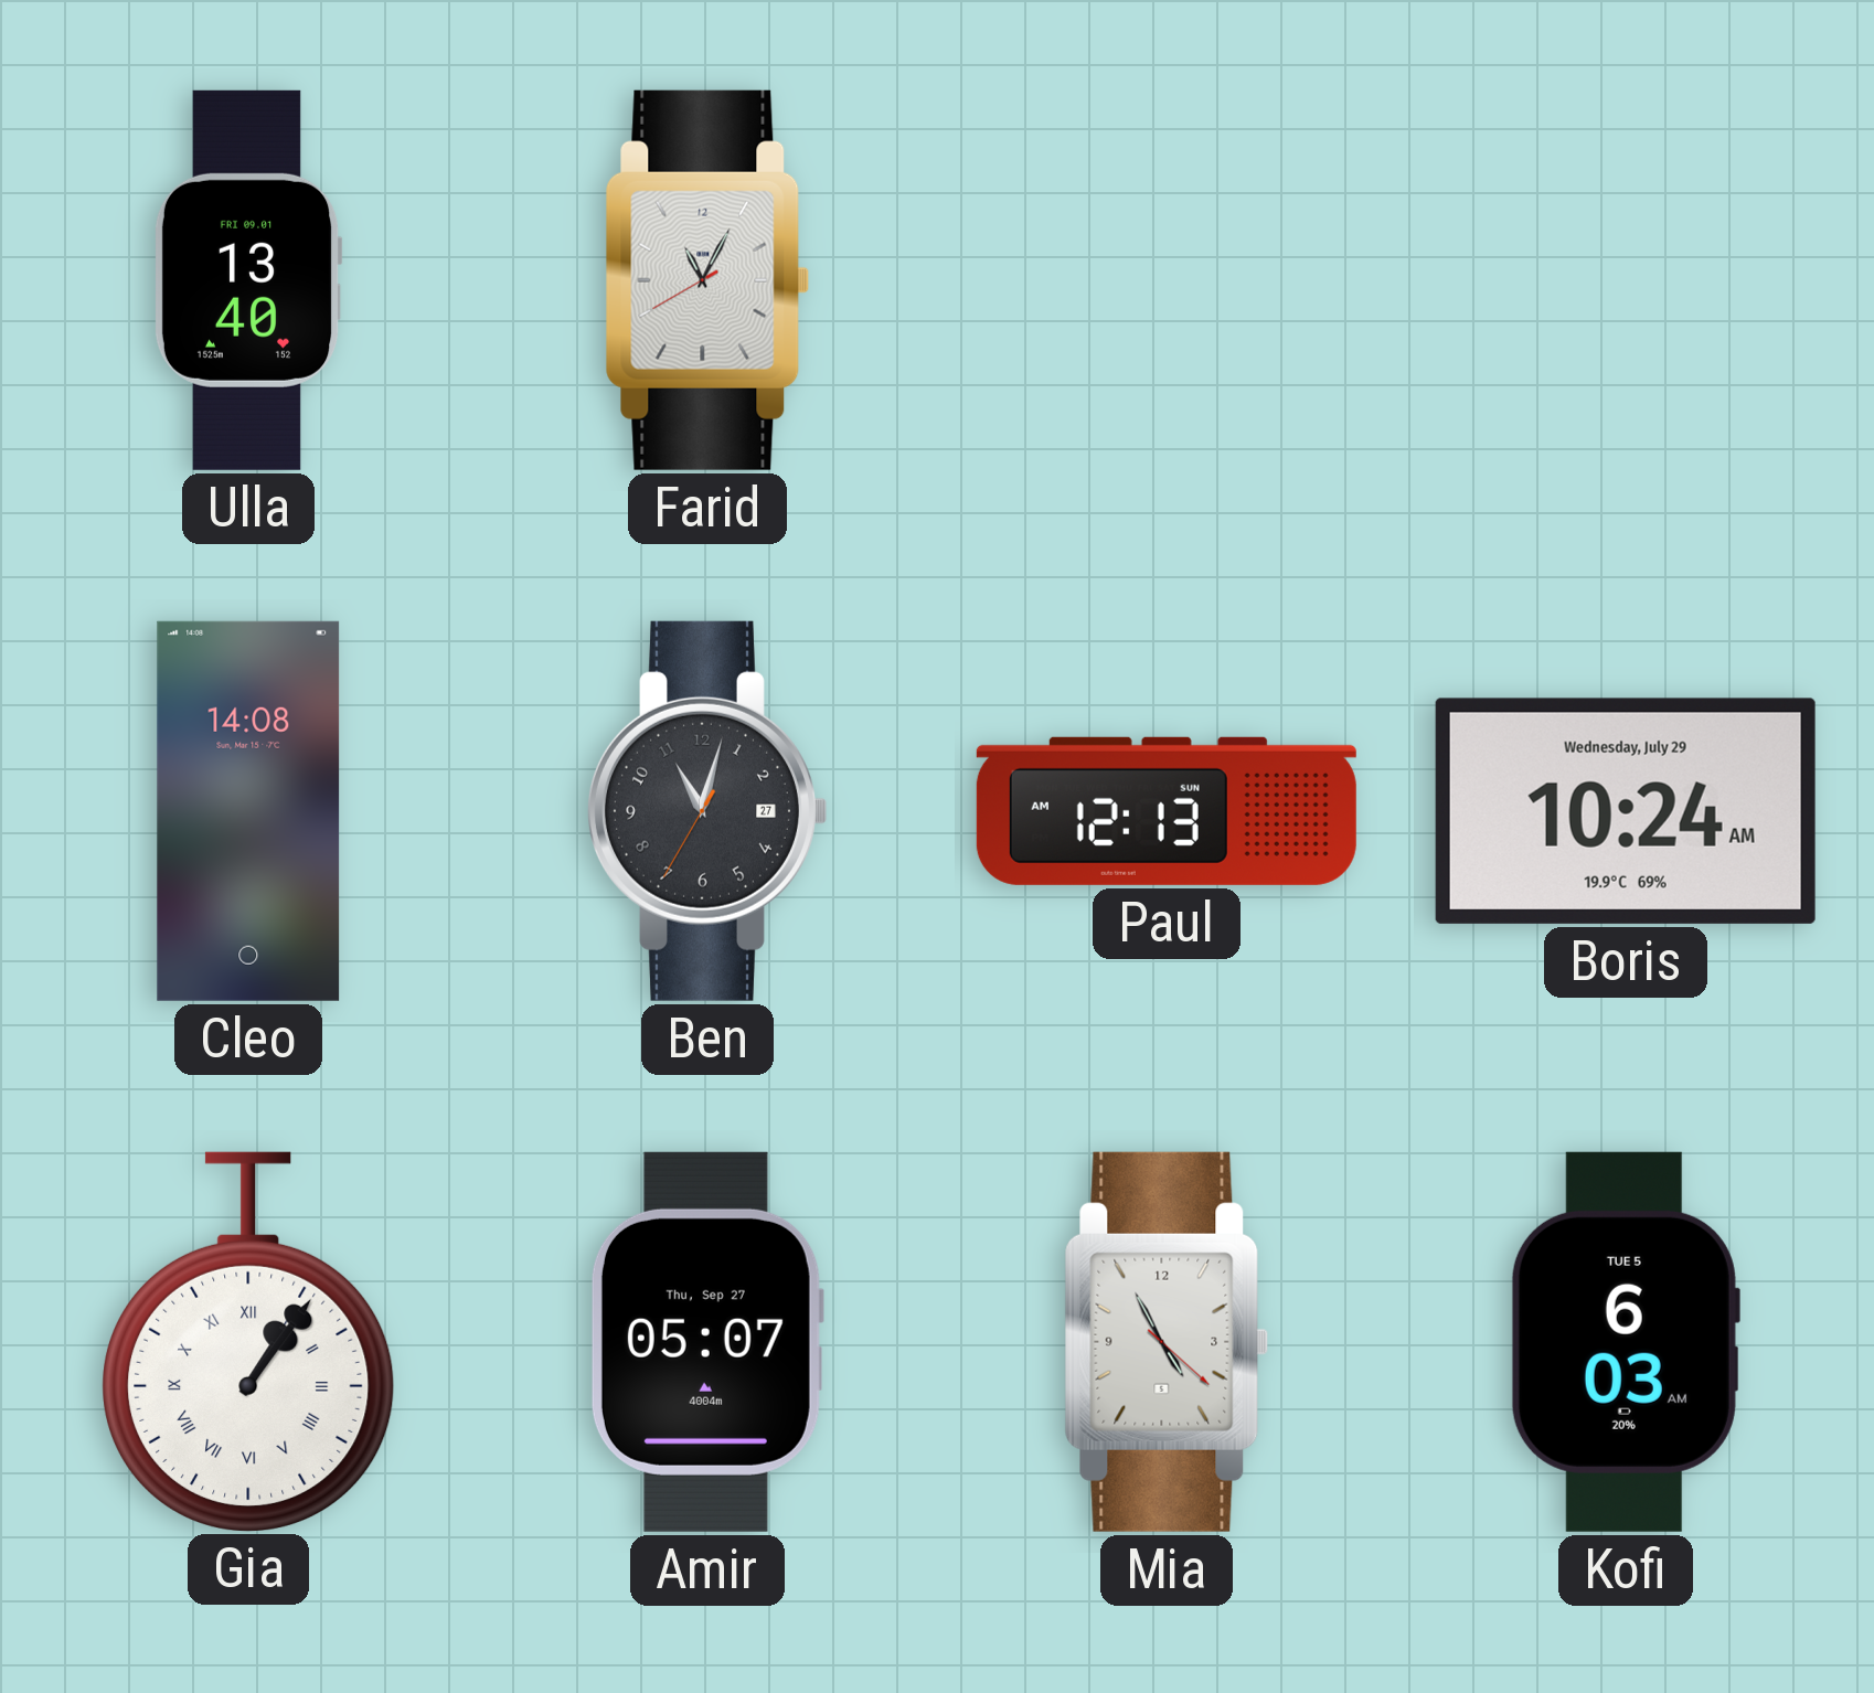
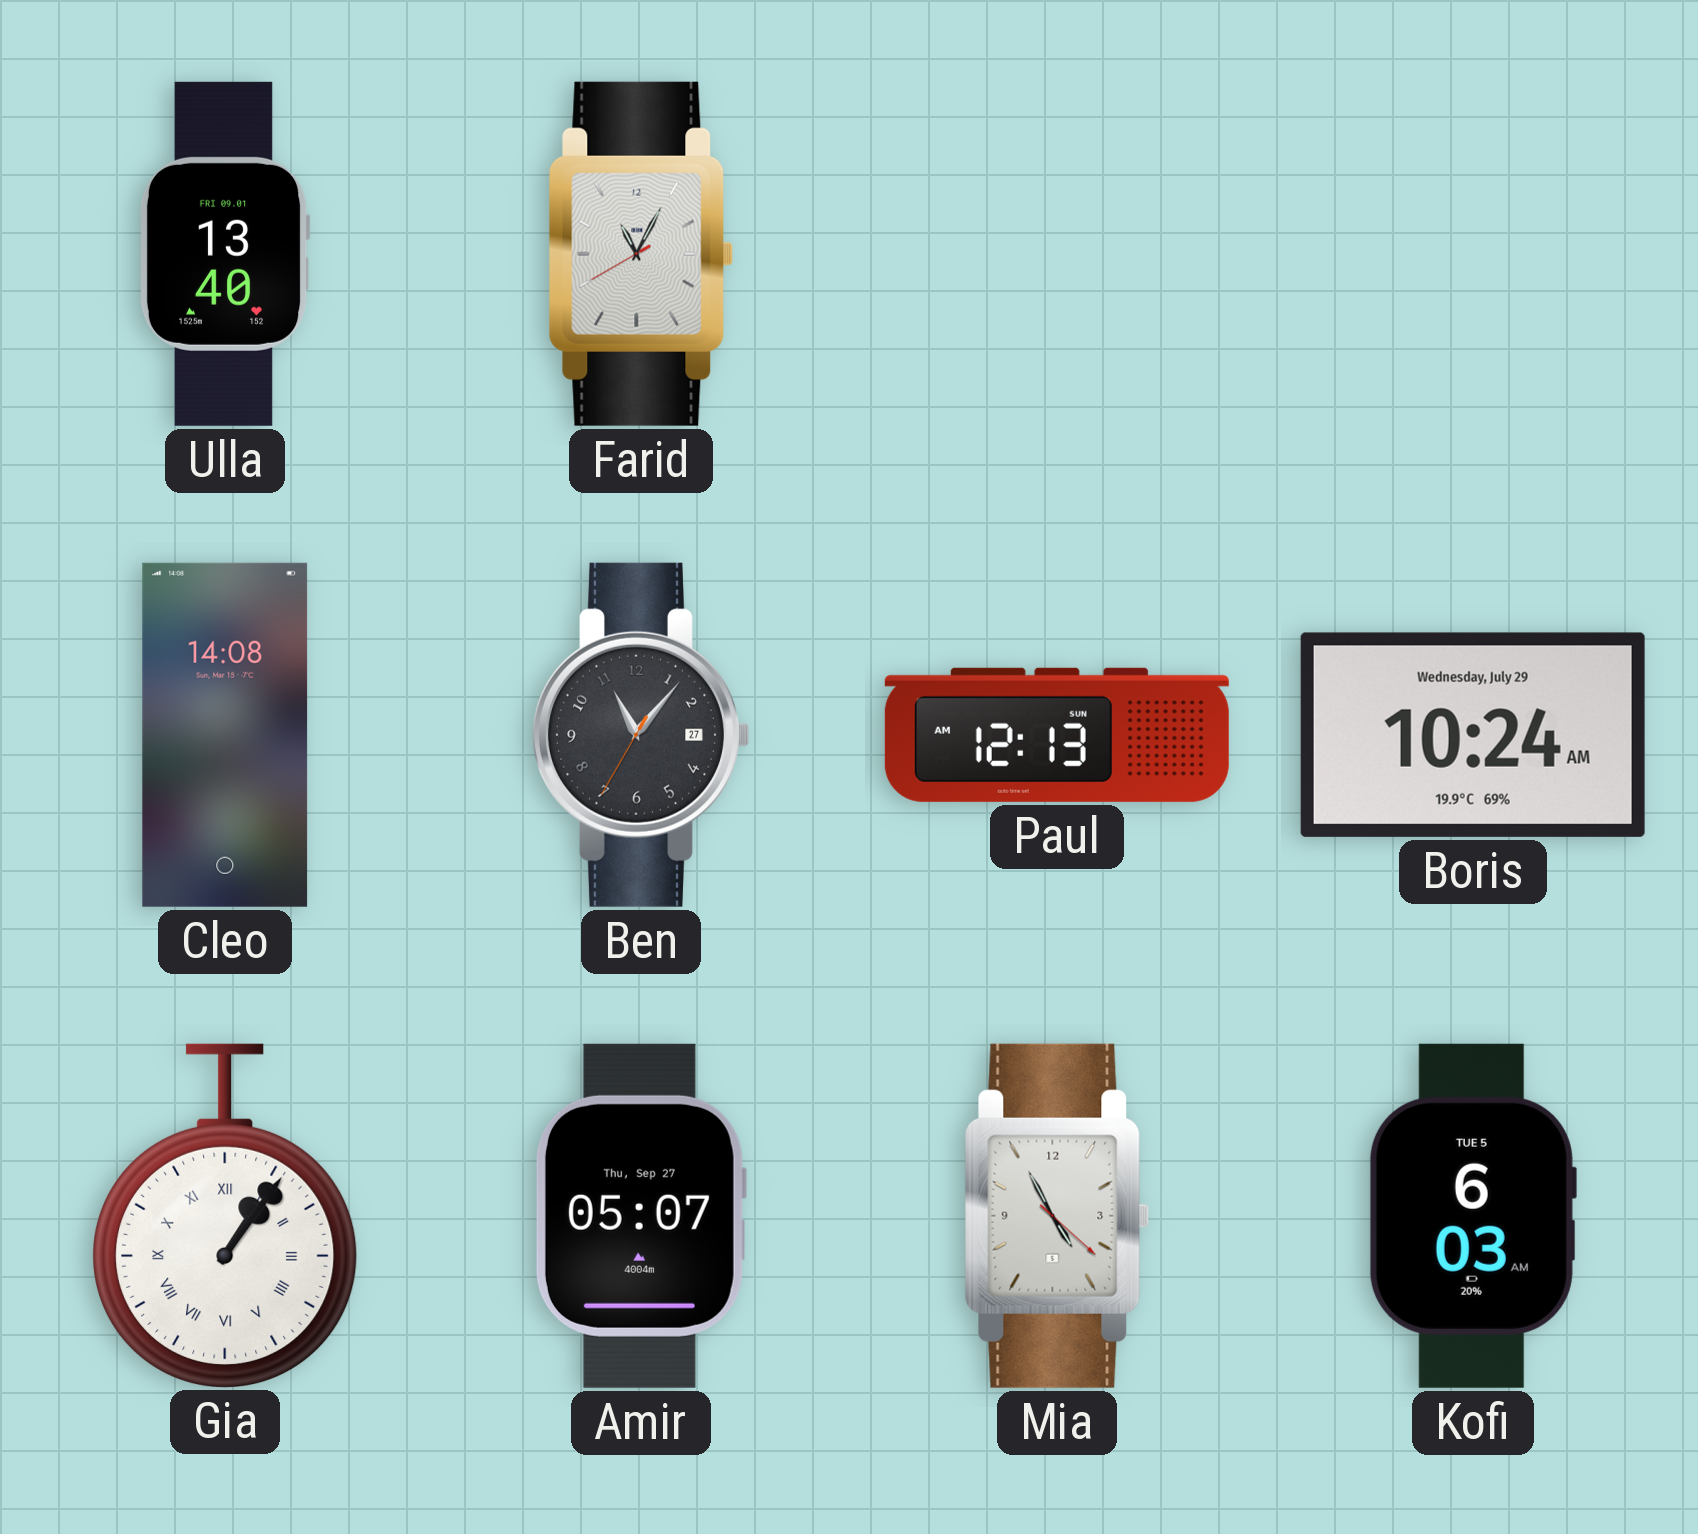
Ben: 11:02 -> 11:06 (640, 735)
